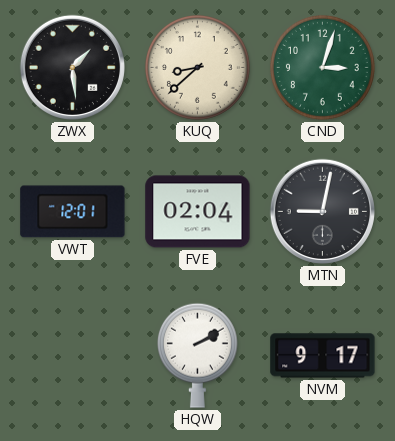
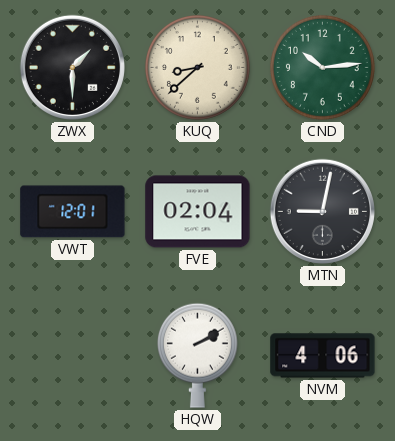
ZWX: 1:29 -> 1:30 (72, 67)
CND: 3:03 -> 10:14 (322, 67)
NVM: 9:17 -> 4:06 (323, 356)
